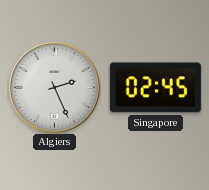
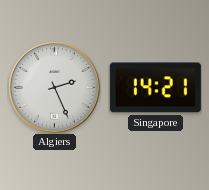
Singapore: 02:45 -> 14:21 (155, 88)
